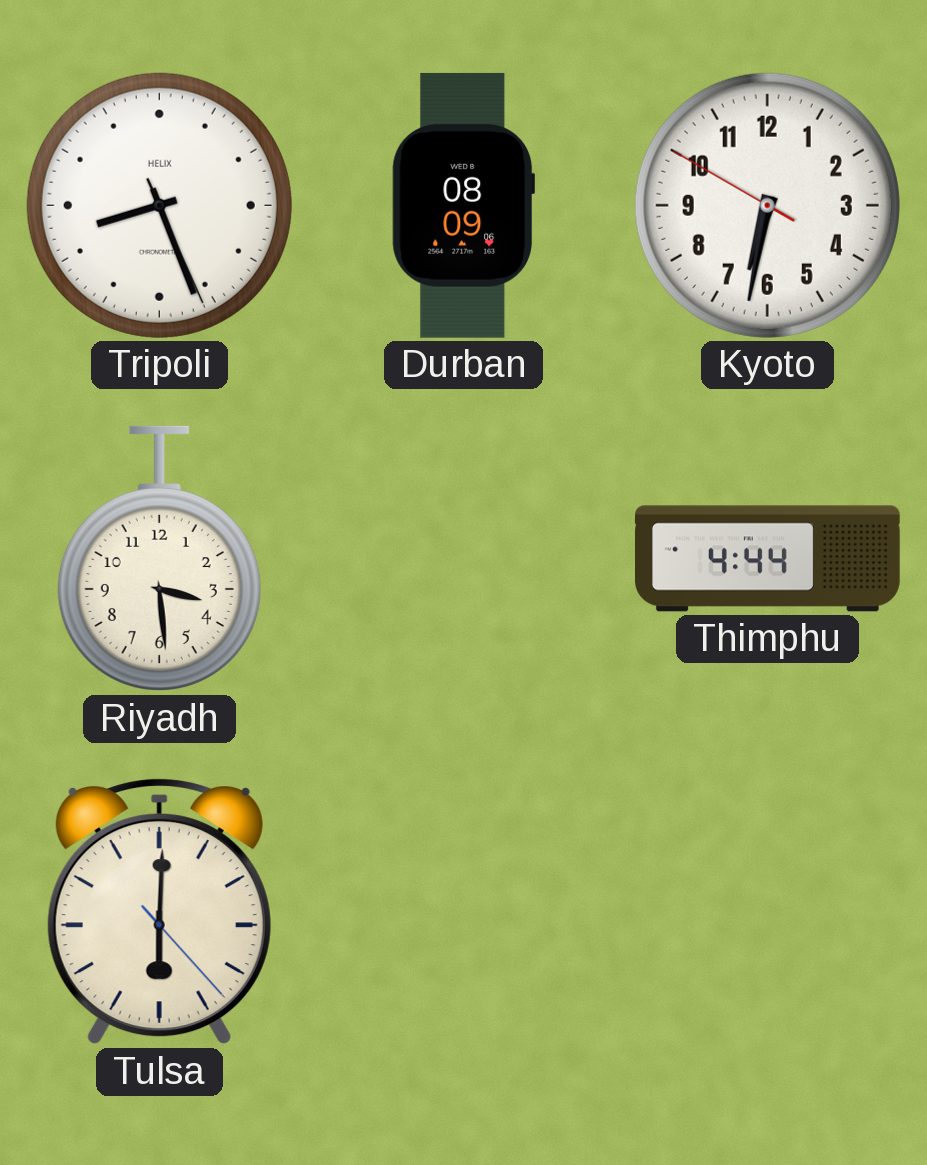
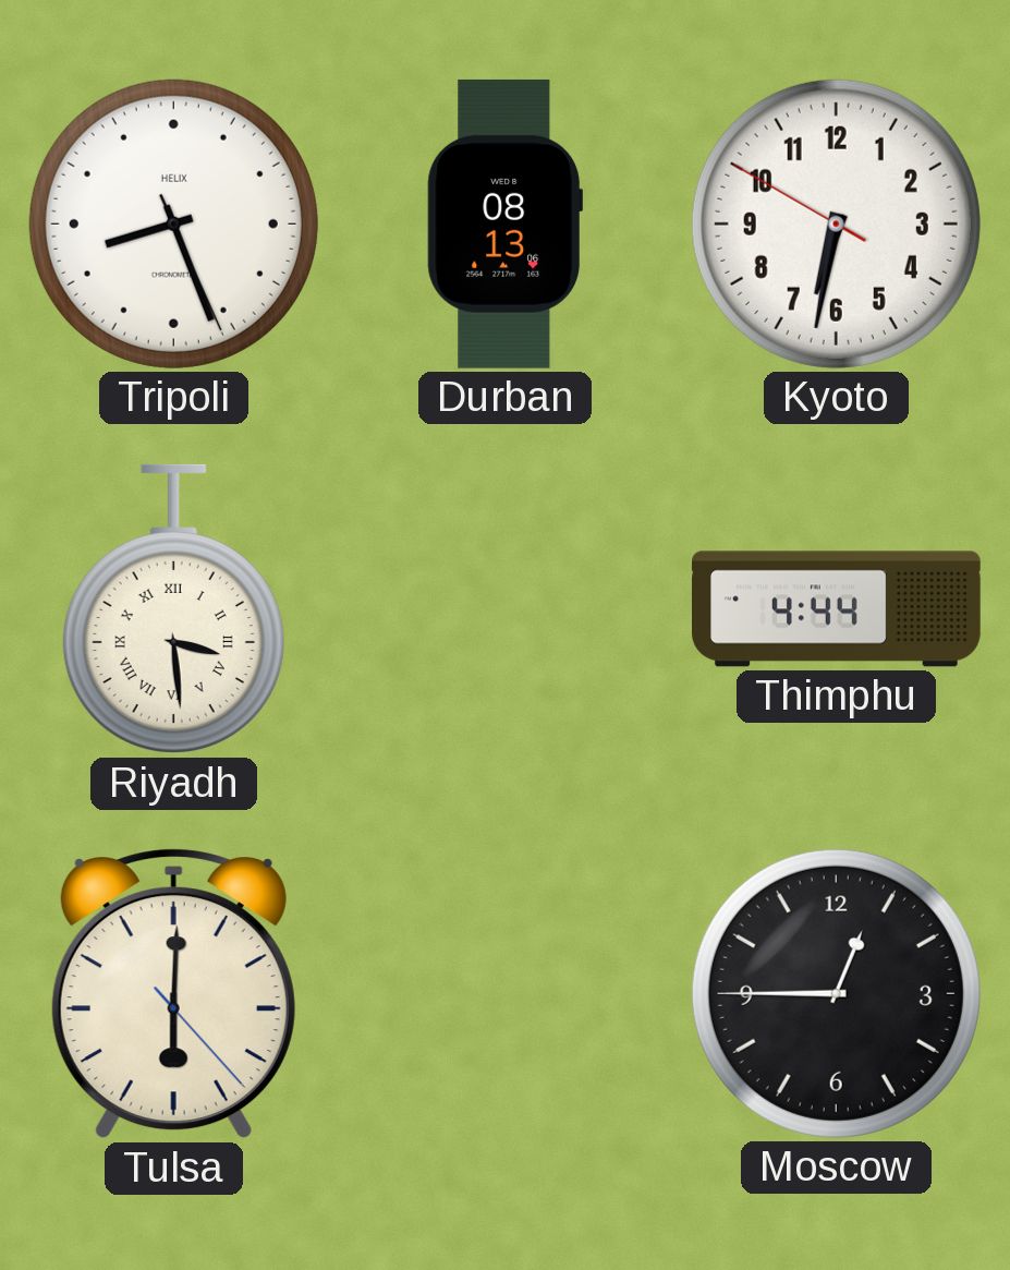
Durban: 08:09 -> 08:13 (504, 223)
Riyadh numerals: Arabic -> Roman (173, 609)
Moscow: none -> 12:45 (836, 993)
